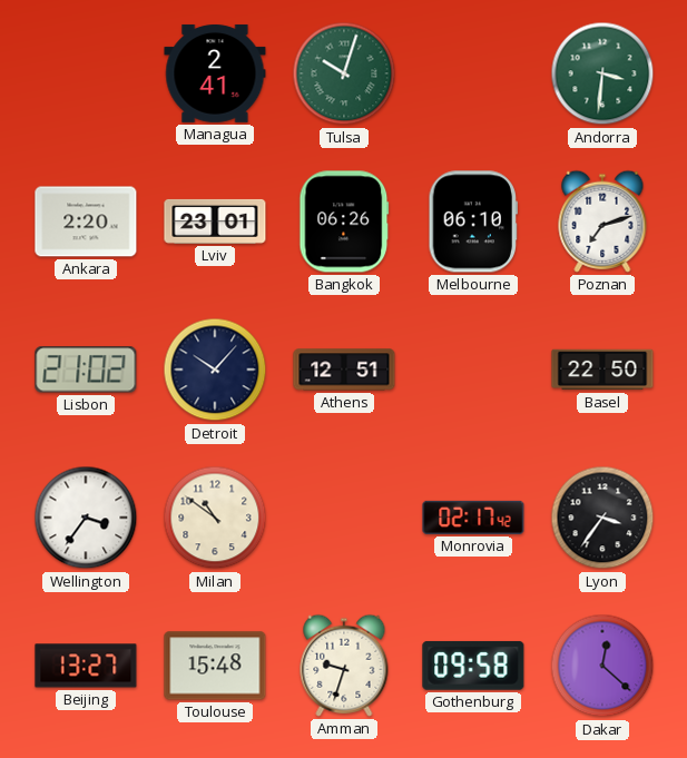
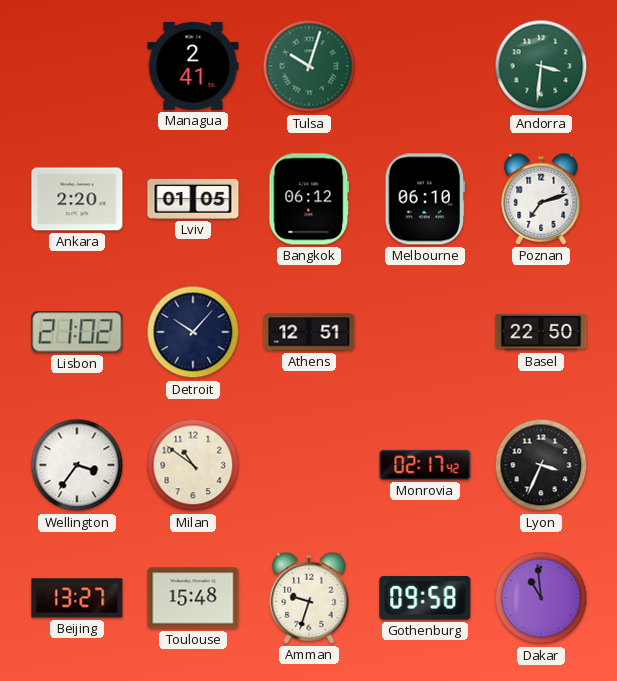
Lviv: 23:01 -> 01:05 (193, 199)
Bangkok: 06:26 -> 06:12 (309, 199)
Lyon: 3:36 -> 3:34 (541, 465)
Dakar: 12:22 -> 10:59 (541, 598)
